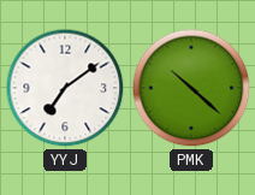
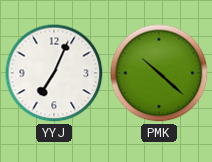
YYJ: 7:09 -> 7:04 (54, 73)
